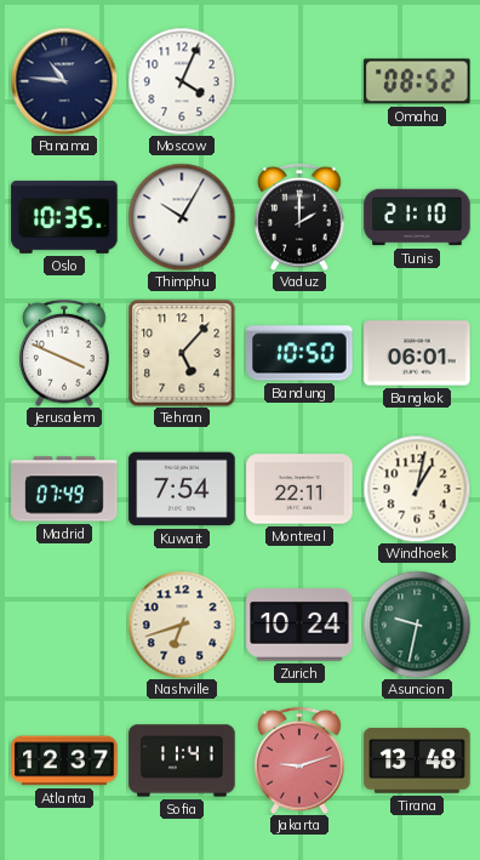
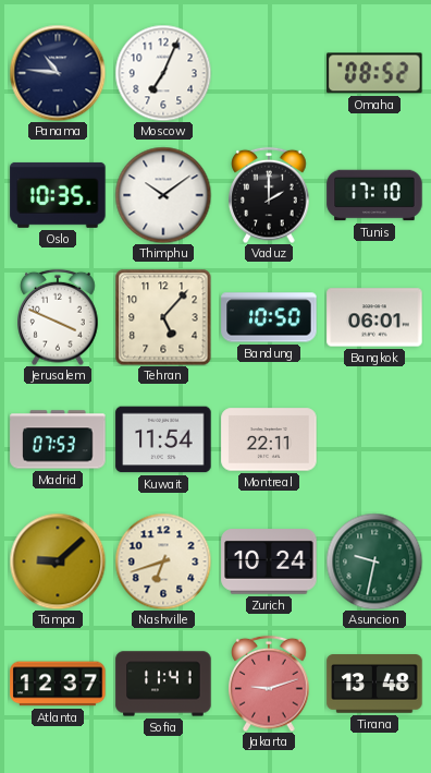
Moscow: 4:04 -> 7:04 (163, 73)
Thimphu: 10:05 -> 10:09 (163, 195)
Tunis: 21:10 -> 17:10 (374, 195)
Madrid: 07:49 -> 07:53 (58, 439)
Kuwait: 7:54 -> 11:54 (163, 439)
Windhoek: 1:02 -> none (417, 489)
Tampa: none -> 9:08 (58, 561)
